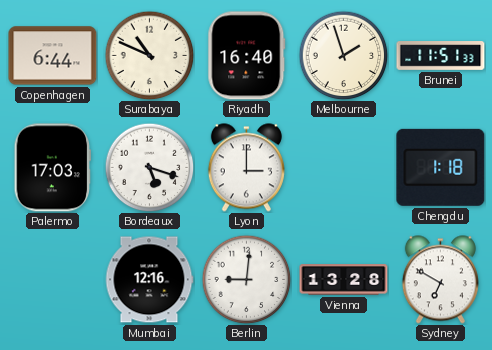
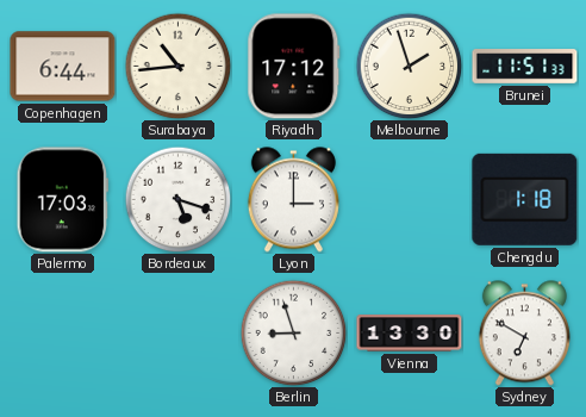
Surabaya: 10:49 -> 10:44 (177, 66)
Riyadh: 16:40 -> 17:12 (294, 67)
Mumbai: 12:16 -> none (149, 280)
Berlin: 9:01 -> 8:57 (293, 332)
Vienna: 13:28 -> 13:30 (410, 334)
